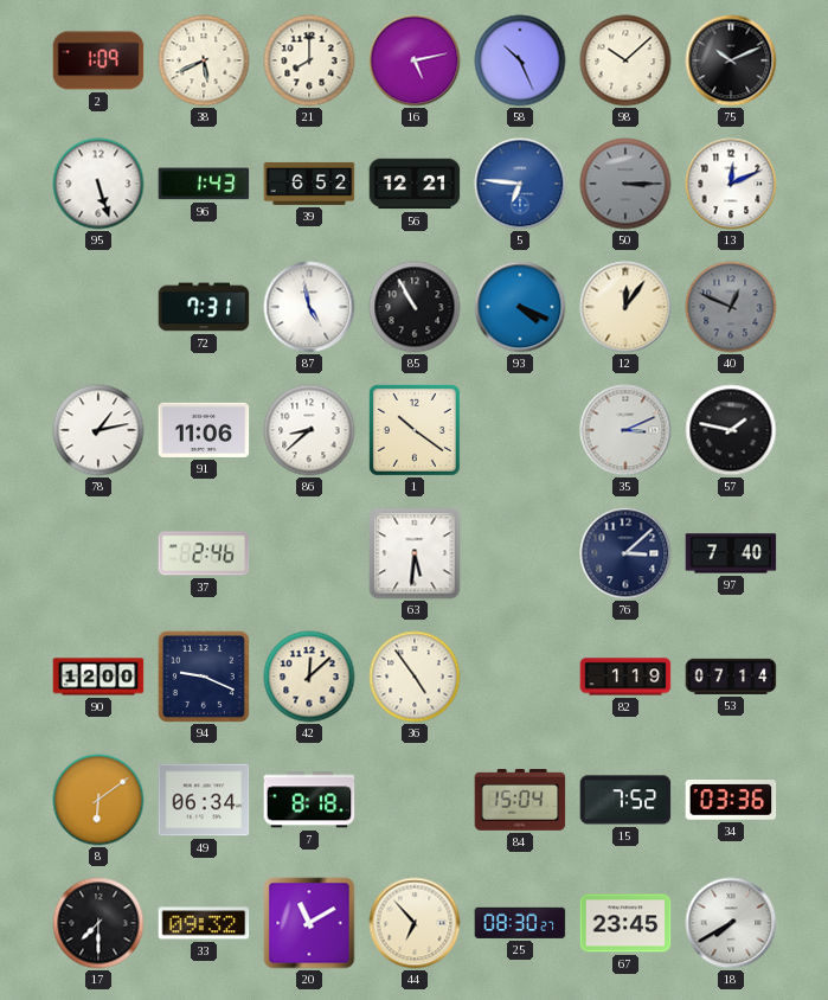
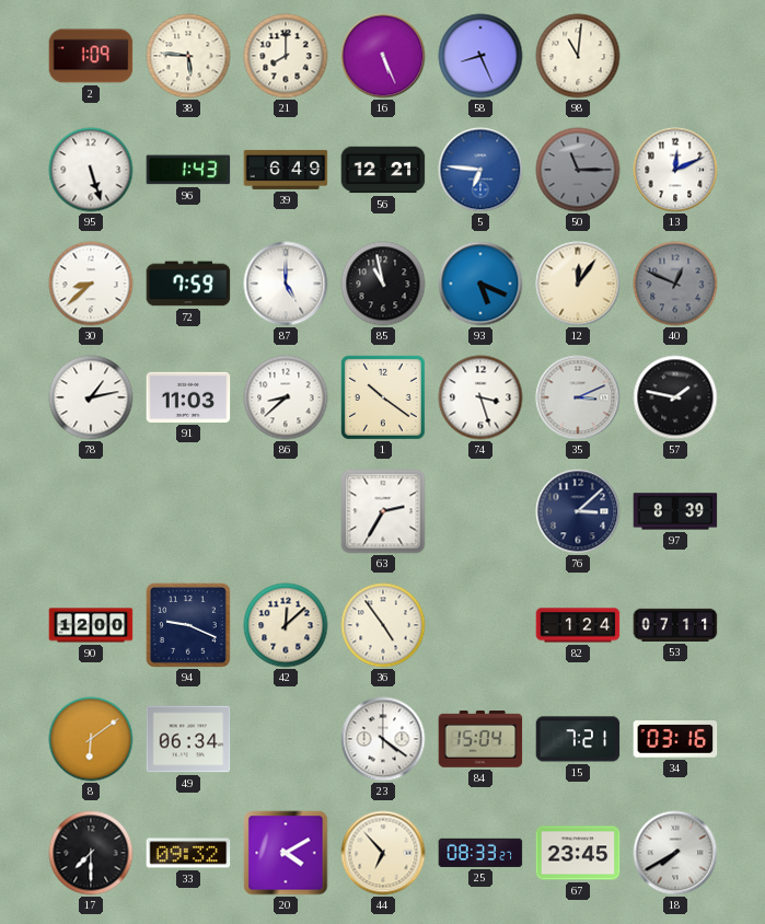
38: 5:41 -> 5:46 (188, 56)
16: 5:13 -> 5:26 (383, 56)
58: 10:26 -> 8:26 (480, 56)
98: 10:08 -> 11:01 (578, 56)
75: 10:11 -> none (731, 60)
39: 6:52 -> 6:49 (286, 170)
50: 3:15 -> 11:15 (578, 170)
30: none -> 8:38 (91, 284)
72: 7:31 -> 7:59 (188, 284)
87: 4:58 -> 5:00 (286, 284)
85: 10:55 -> 10:58 (383, 284)
93: 4:19 -> 5:19 (480, 284)
91: 11:06 -> 11:03 (188, 397)
74: none -> 3:27 (480, 397)
37: 2:46 -> none (204, 553)
63: 5:31 -> 2:35 (383, 511)
97: 7:40 -> 8:39 (675, 511)
82: 1:19 -> 1:24 (578, 625)
53: 07:14 -> 07:11 (675, 625)
7: 8:18 -> none (309, 800)
23: none -> 4:21 (383, 739)
15: 7:52 -> 7:21 (578, 739)
34: 03:36 -> 03:16 (675, 740)
20: 11:10 -> 4:10 (286, 853)
25: 08:30 -> 08:33 (480, 853)
